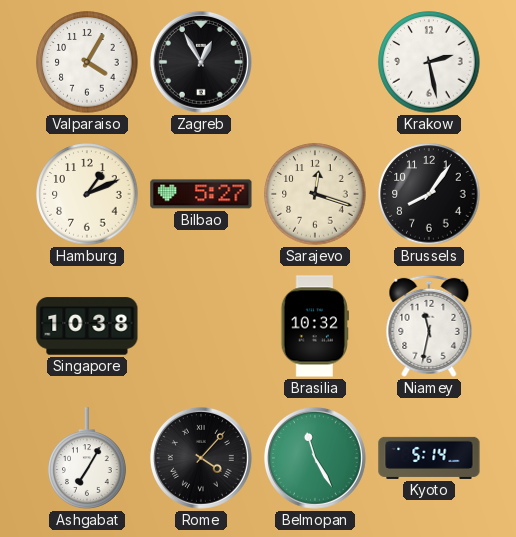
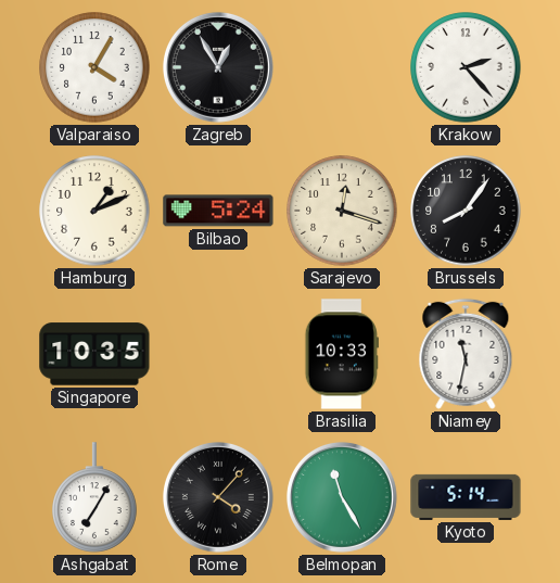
Krakow: 2:28 -> 2:23 (466, 67)
Bilbao: 5:27 -> 5:24 (218, 211)
Singapore: 10:38 -> 10:35 (94, 354)
Brasilia: 10:32 -> 10:33 (342, 354)
